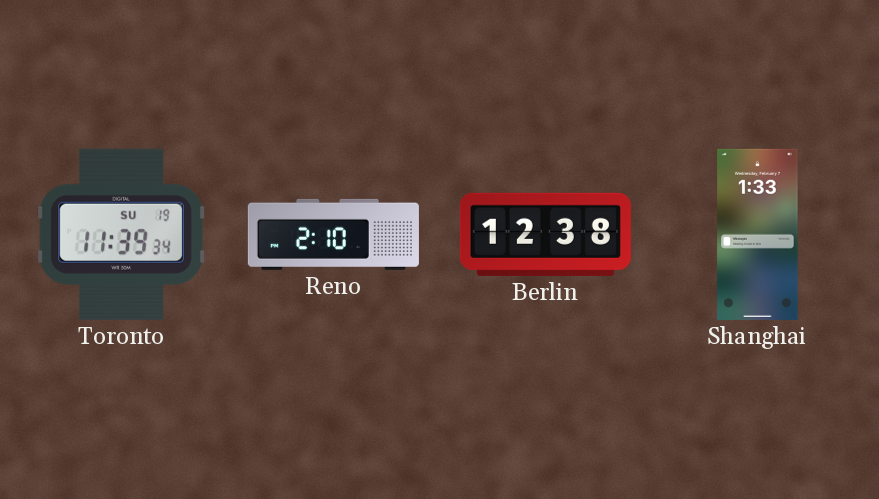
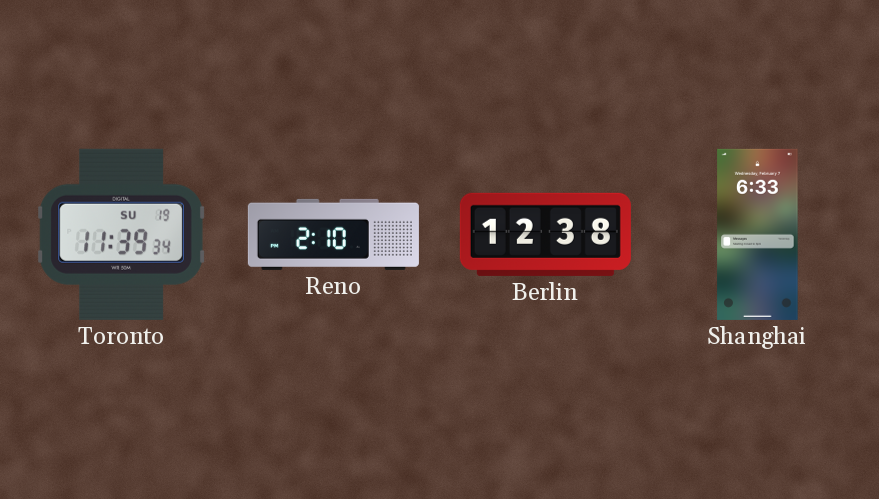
Shanghai: 1:33 -> 6:33 (758, 234)
